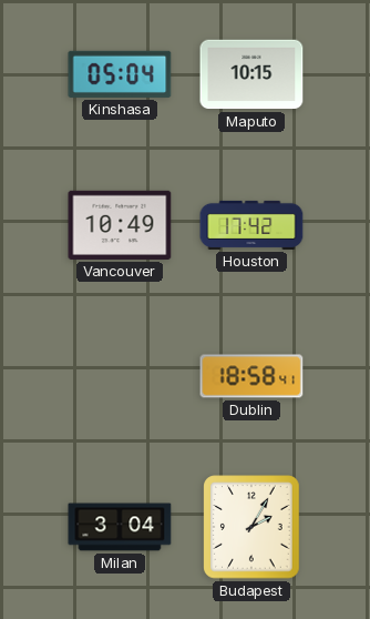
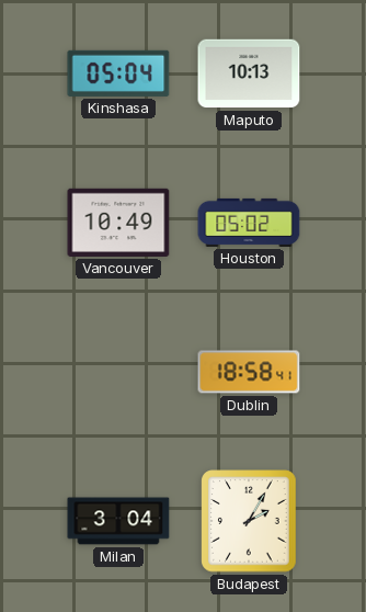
Maputo: 10:15 -> 10:13 (249, 73)
Houston: 17:42 -> 05:02 (249, 223)
